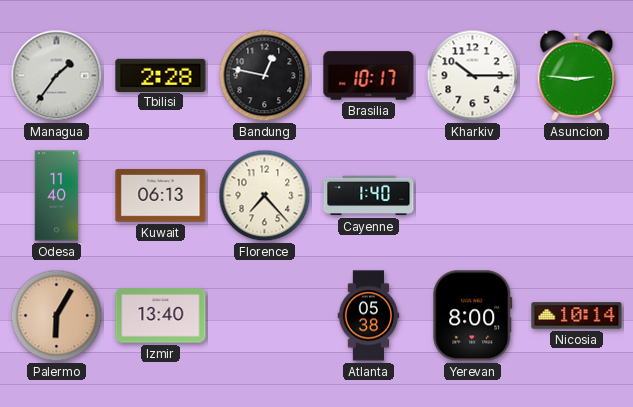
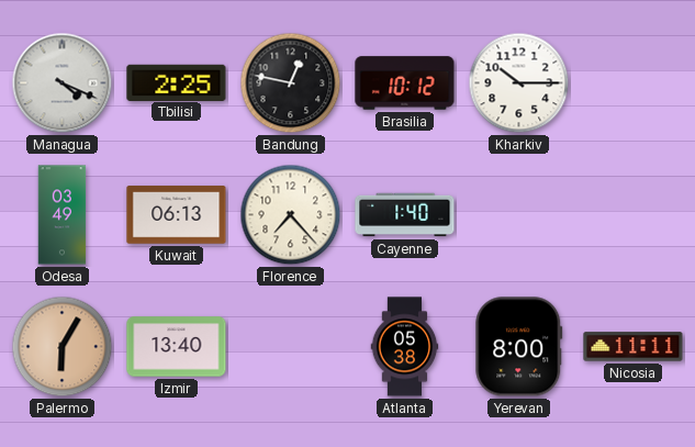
Managua: 1:36 -> 4:19 (63, 83)
Tbilisi: 2:28 -> 2:25 (177, 82)
Brasilia: 10:17 -> 10:12 (405, 83)
Asuncion: 2:46 -> none (577, 75)
Odesa: 11:40 -> 03:49 (63, 215)
Nicosia: 10:14 -> 11:11 (634, 347)
